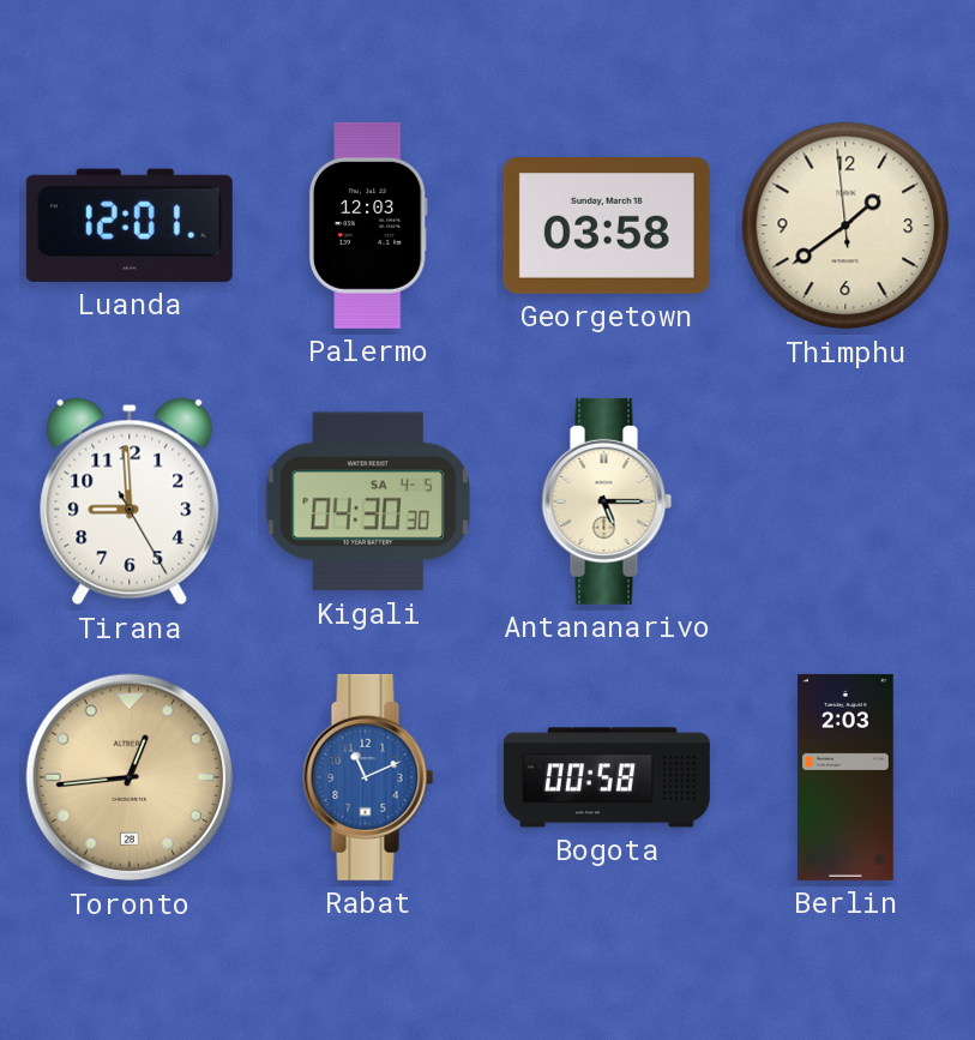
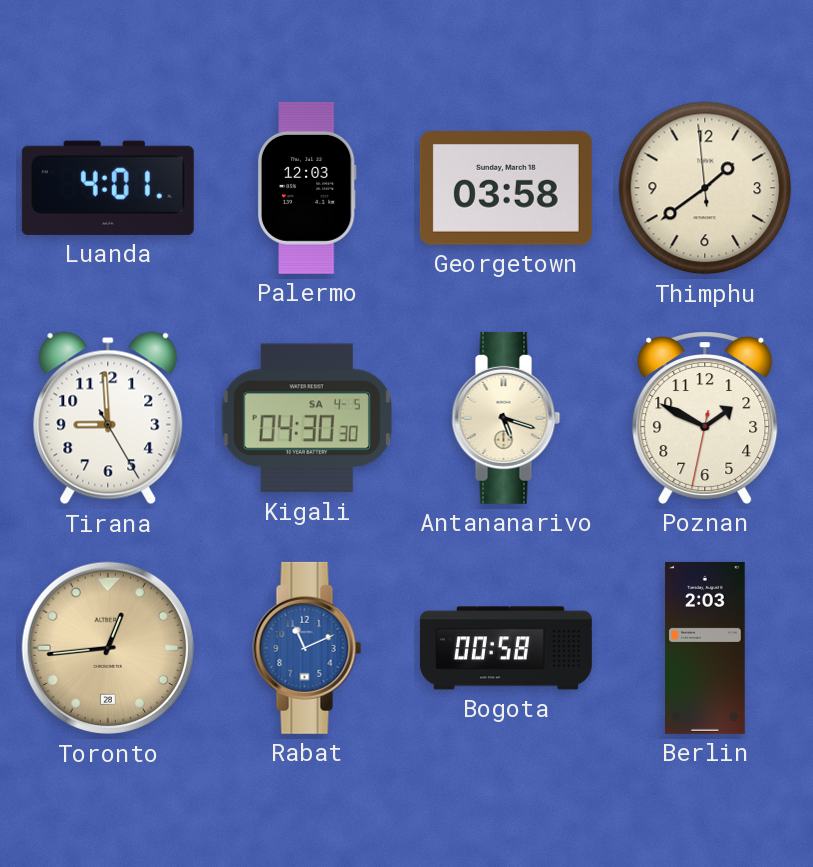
Luanda: 12:01 -> 4:01 (108, 188)
Antananarivo: 5:15 -> 5:18 (506, 418)
Poznan: none -> 1:49 (705, 418)
